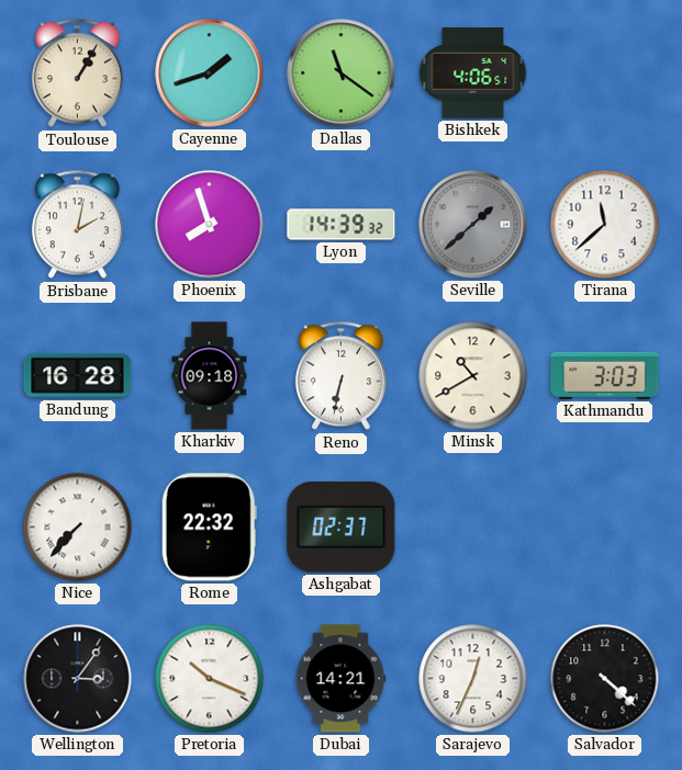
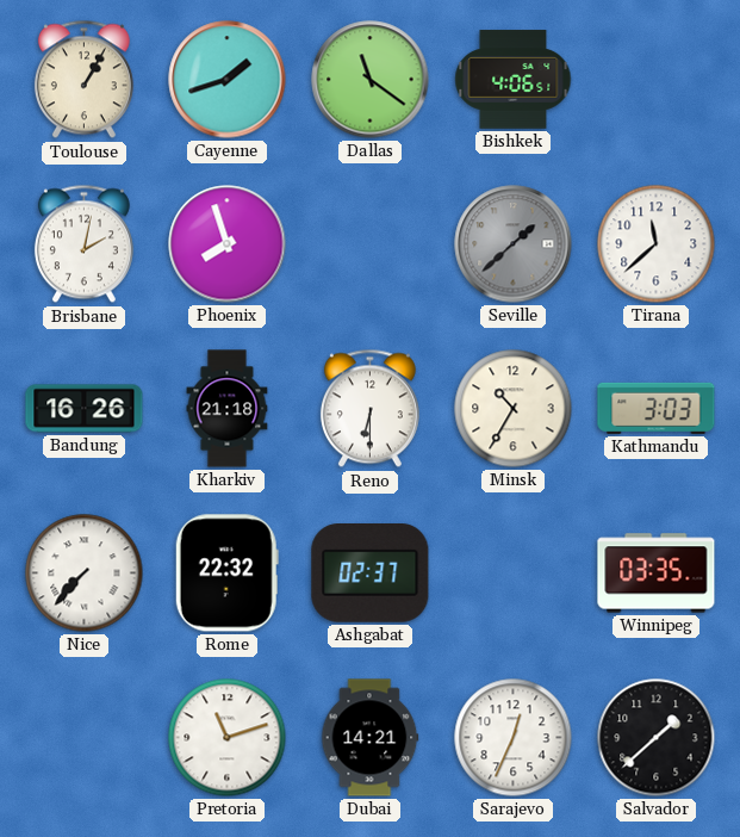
Lyon: 14:39 -> none (342, 225)
Bandung: 16:28 -> 16:26 (85, 409)
Kharkiv: 09:18 -> 21:18 (228, 409)
Reno: 6:32 -> 6:30 (369, 409)
Minsk: 10:40 -> 10:35 (514, 409)
Winnipeg: none -> 03:35 (657, 573)
Wellington: 3:06 -> none (78, 679)
Pretoria: 10:19 -> 11:12 (228, 738)
Salvador: 4:22 -> 1:38 (657, 738)
